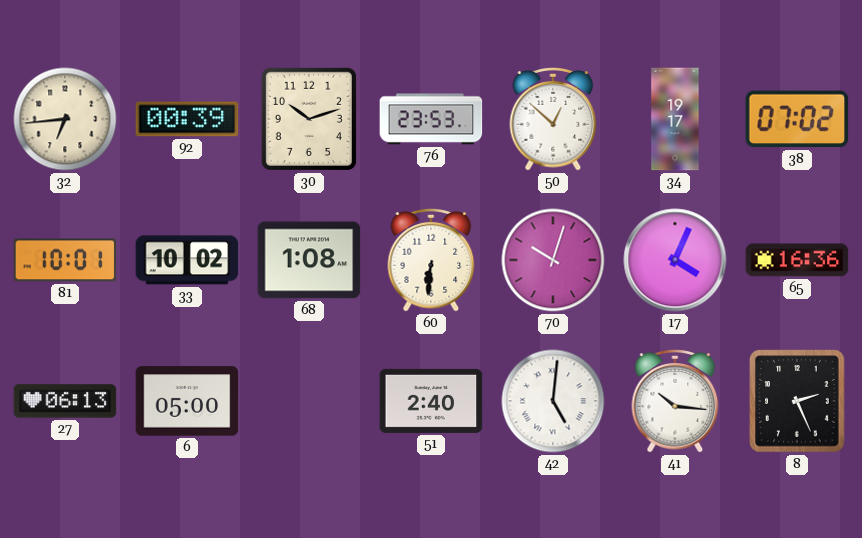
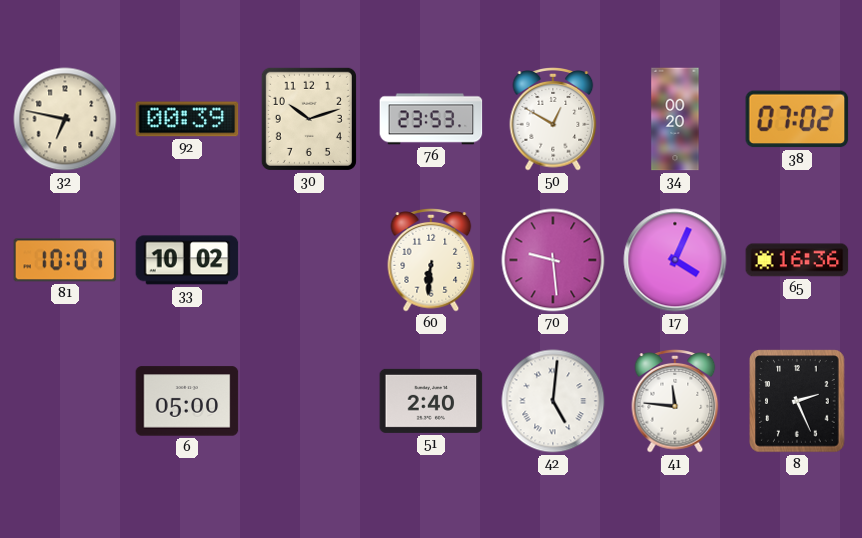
32: 6:44 -> 6:47 (65, 119)
50: 12:52 -> 12:50 (553, 120)
34: 19:17 -> 00:20 (675, 119)
68: 1:08 -> none (309, 260)
70: 10:03 -> 9:29 (553, 260)
27: 06:13 -> none (65, 401)
41: 10:16 -> 11:46 (675, 402)
